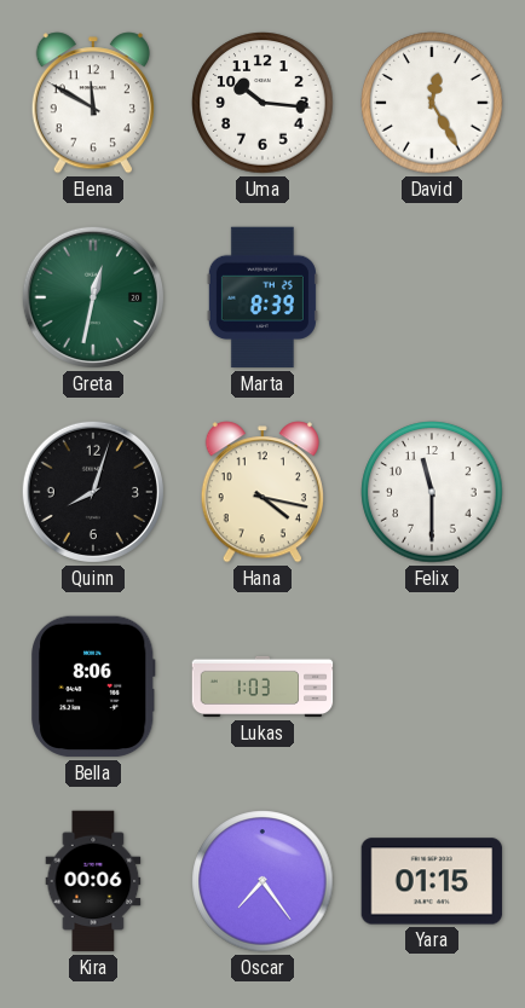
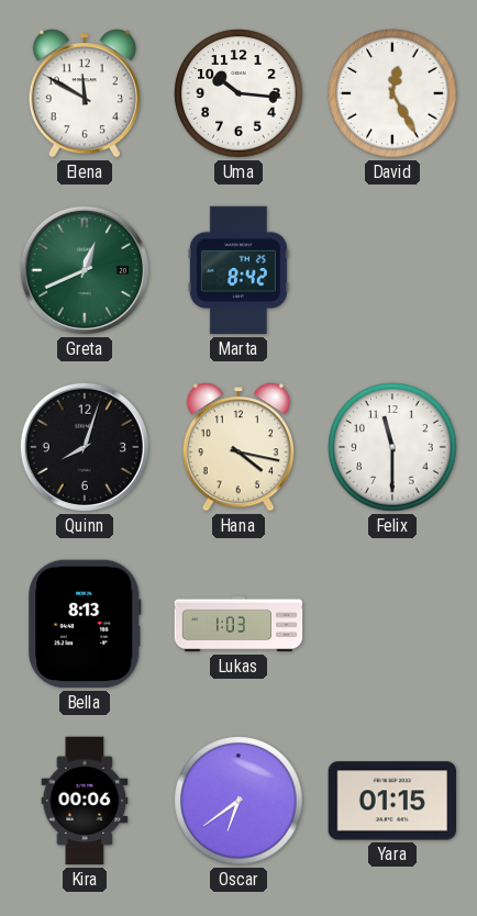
Greta: 12:32 -> 12:41 (85, 270)
Marta: 8:39 -> 8:42 (239, 270)
Bella: 8:06 -> 8:13 (85, 624)
Oscar: 7:24 -> 6:39 (239, 801)
